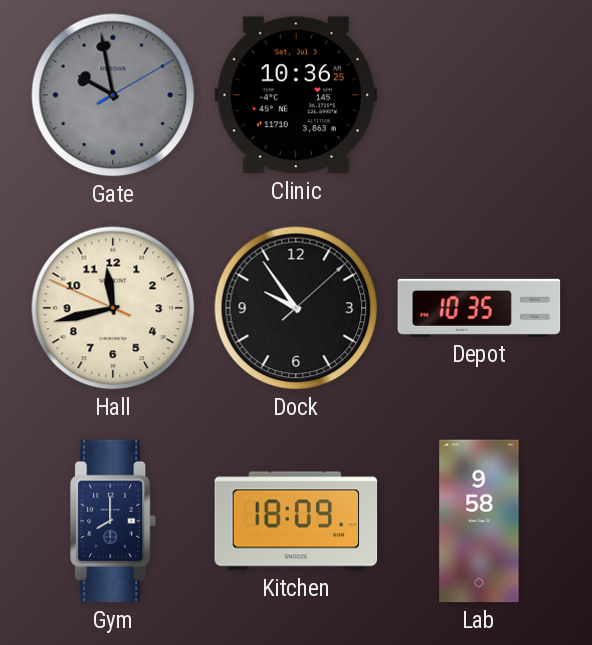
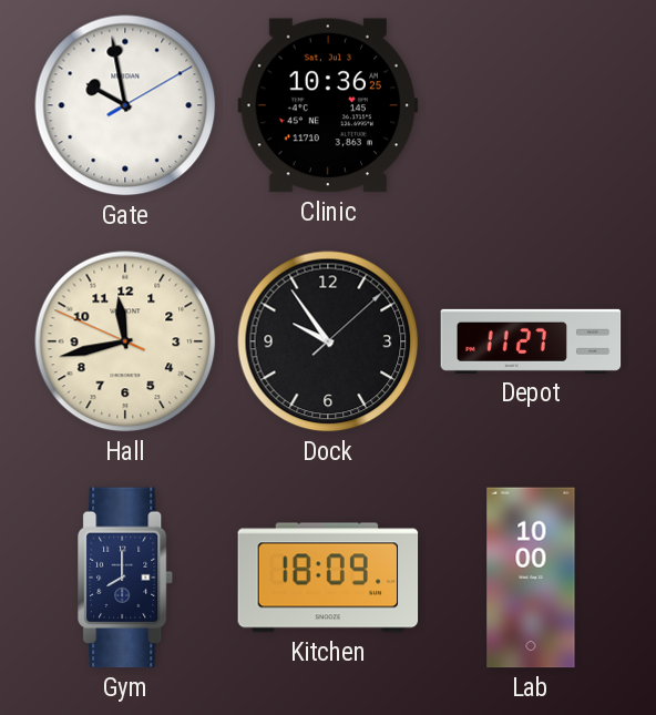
Gate dial: grey -> white (125, 105)
Depot: 10:35 -> 11:27 (531, 341)
Lab: 9:58 -> 10:00 (531, 578)
